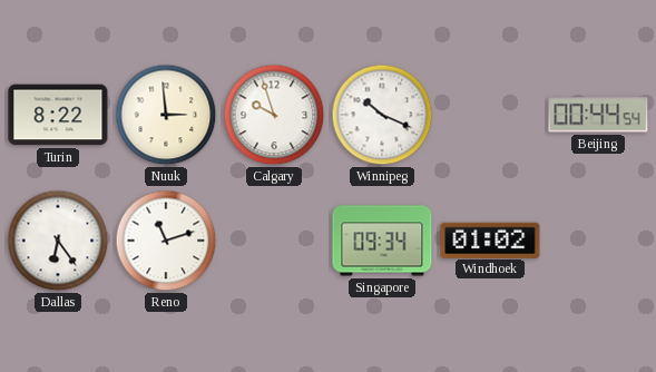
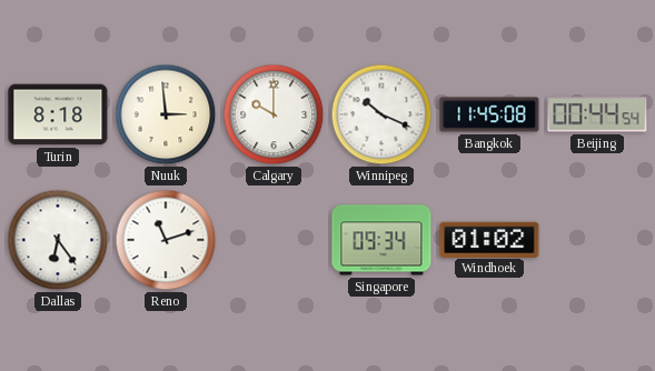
Turin: 8:22 -> 8:18 (58, 114)
Calgary: 9:57 -> 10:00 (274, 114)
Bangkok: none -> 11:45 (489, 114)
